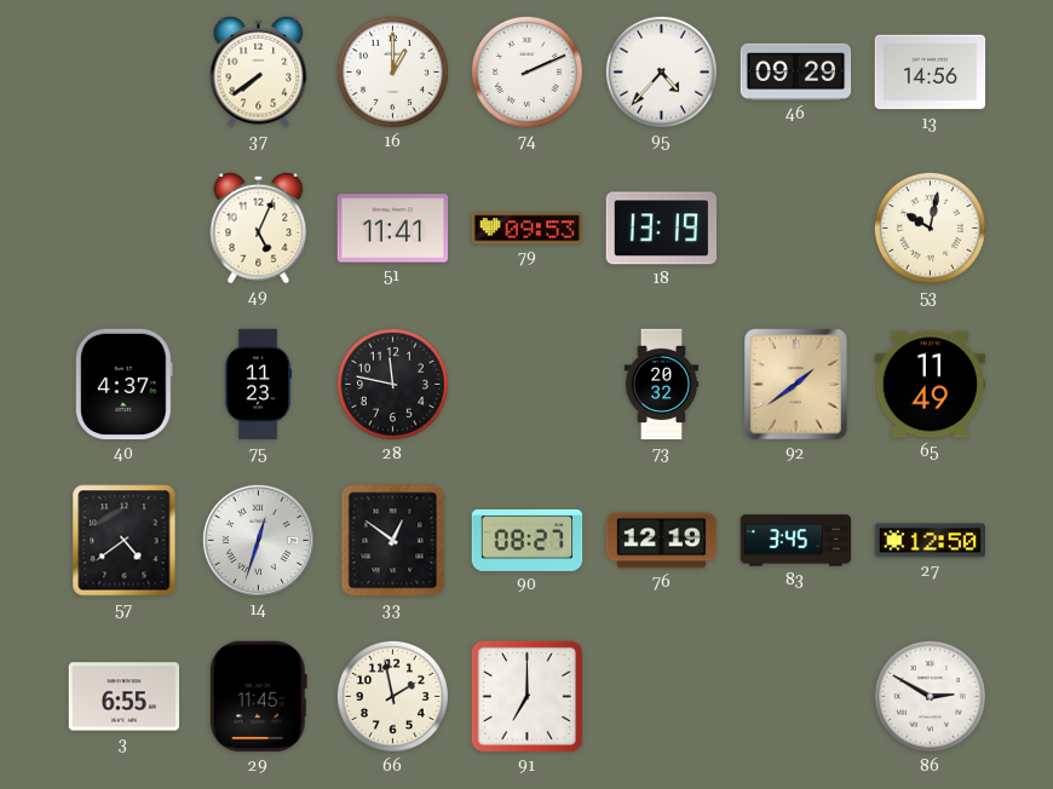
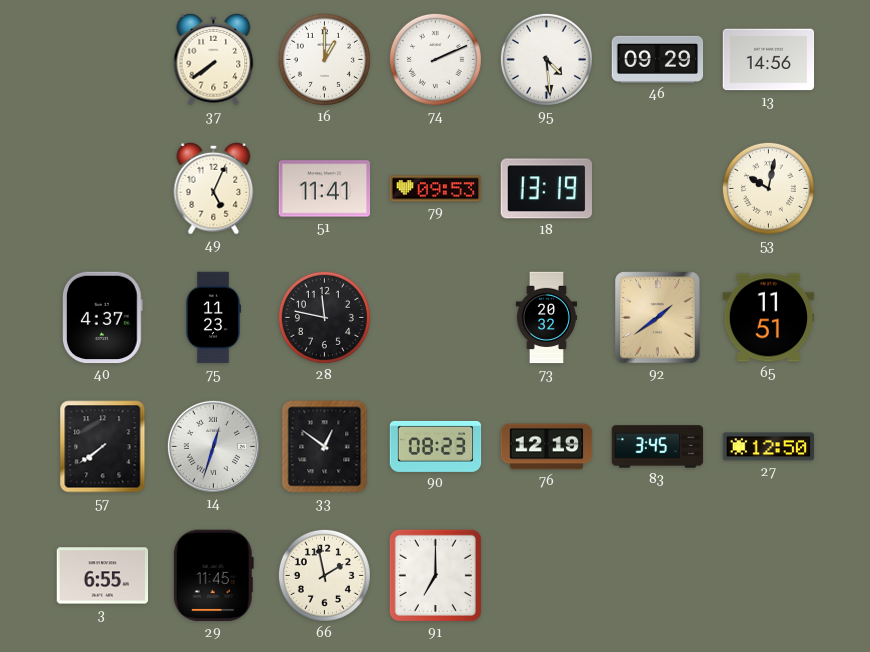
95: 4:37 -> 4:29 (546, 59)
65: 11:49 -> 11:51 (769, 318)
57: 4:39 -> 7:39 (103, 447)
90: 08:27 -> 08:23 (436, 446)
86: 2:50 -> none (930, 696)
